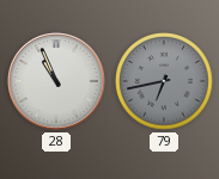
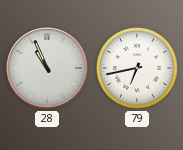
79 dial: grey -> white (138, 69)
